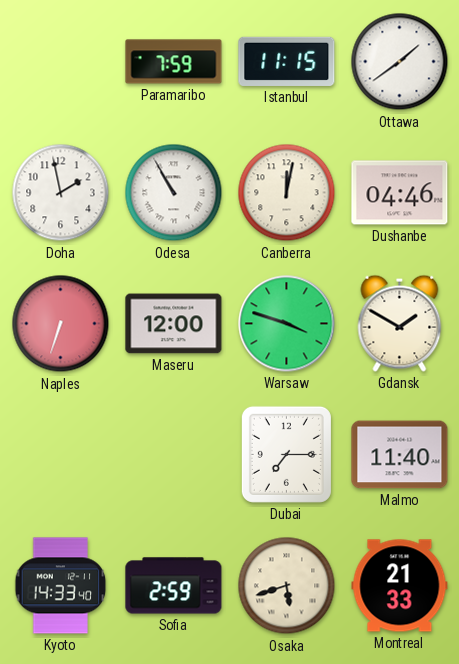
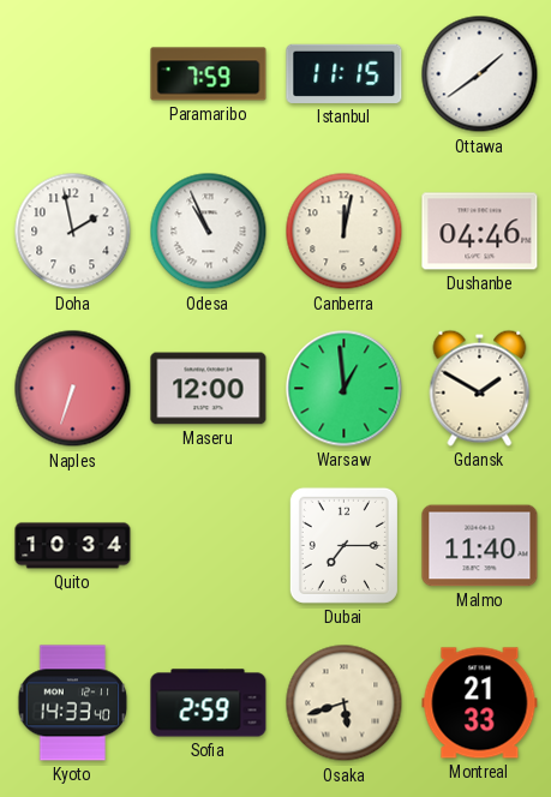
Odesa: 10:55 -> 10:56 (209, 232)
Warsaw: 3:48 -> 12:59 (345, 389)
Quito: none -> 10:34 (73, 546)
